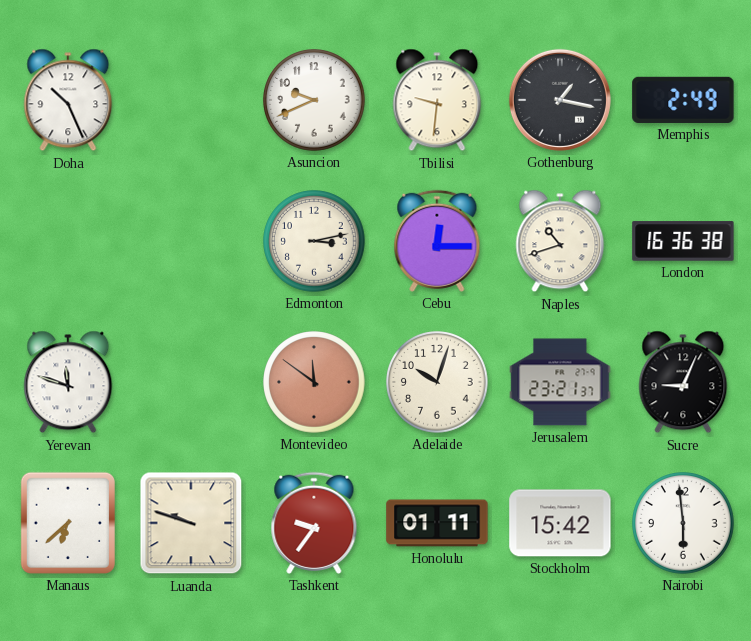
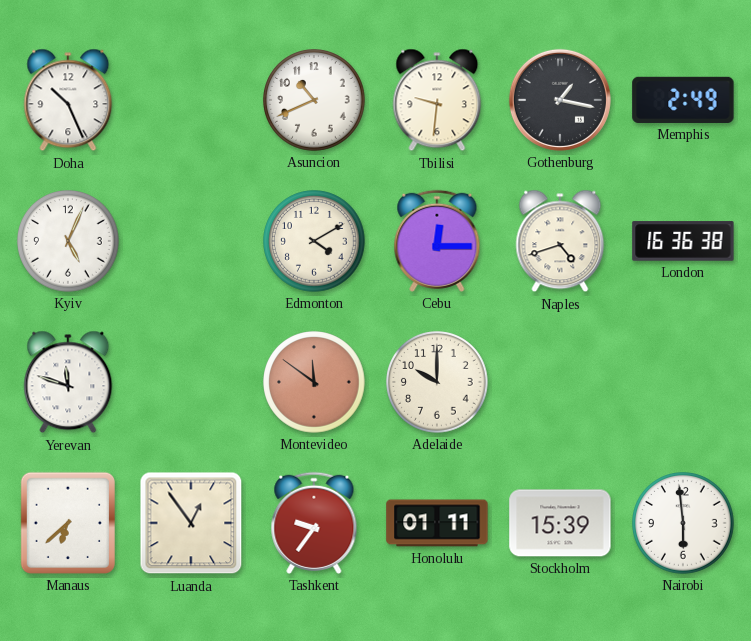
Asuncion: 9:41 -> 10:41 (314, 100)
Kyiv: none -> 5:04 (68, 241)
Edmonton: 3:13 -> 4:10 (314, 241)
Naples: 10:42 -> 4:42 (560, 241)
Adelaide: 10:03 -> 10:00 (437, 382)
Jerusalem: 23:21 -> none (560, 382)
Sucre: 9:04 -> none (683, 382)
Luanda: 9:48 -> 12:54 (191, 523)
Stockholm: 15:42 -> 15:39 (560, 523)
